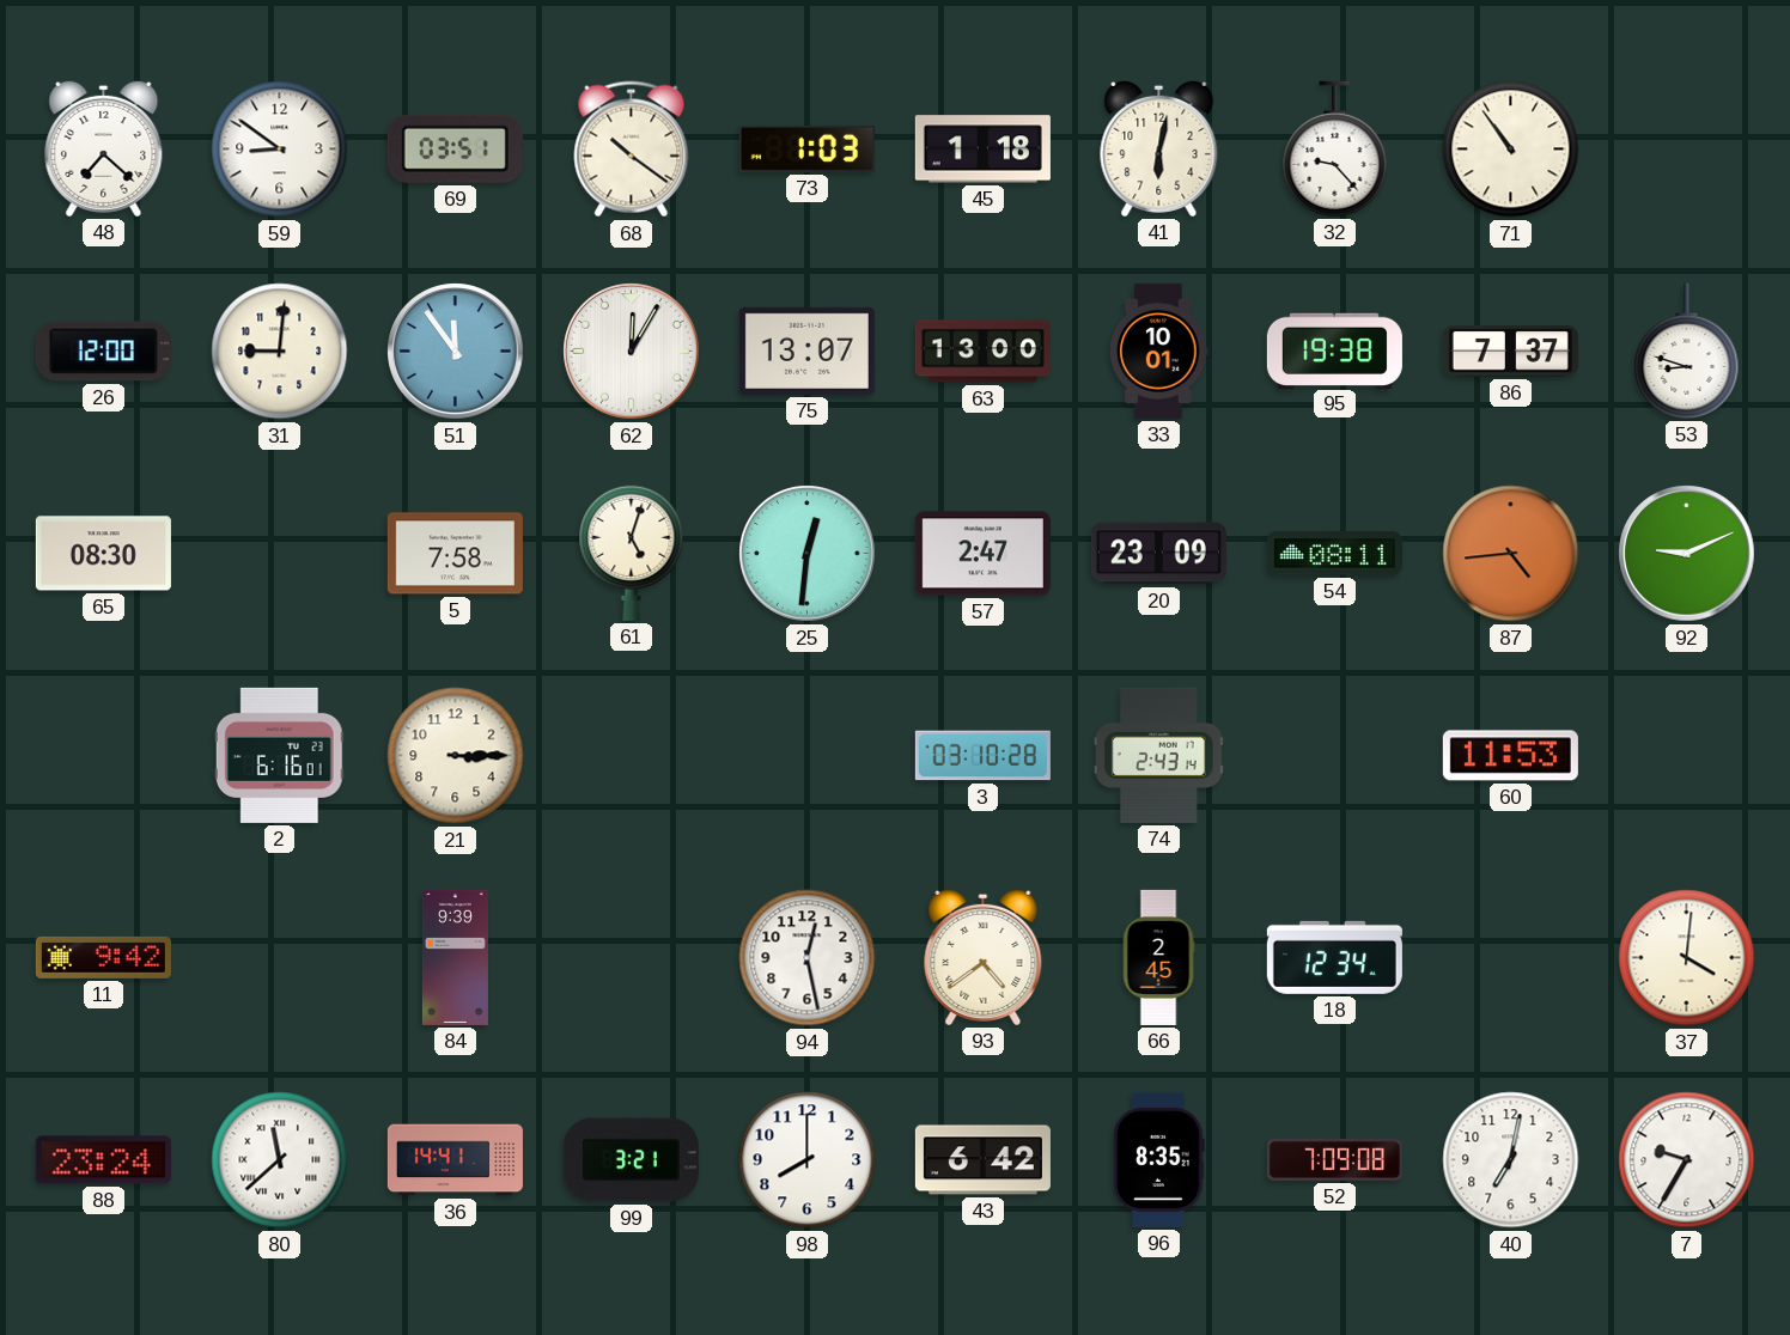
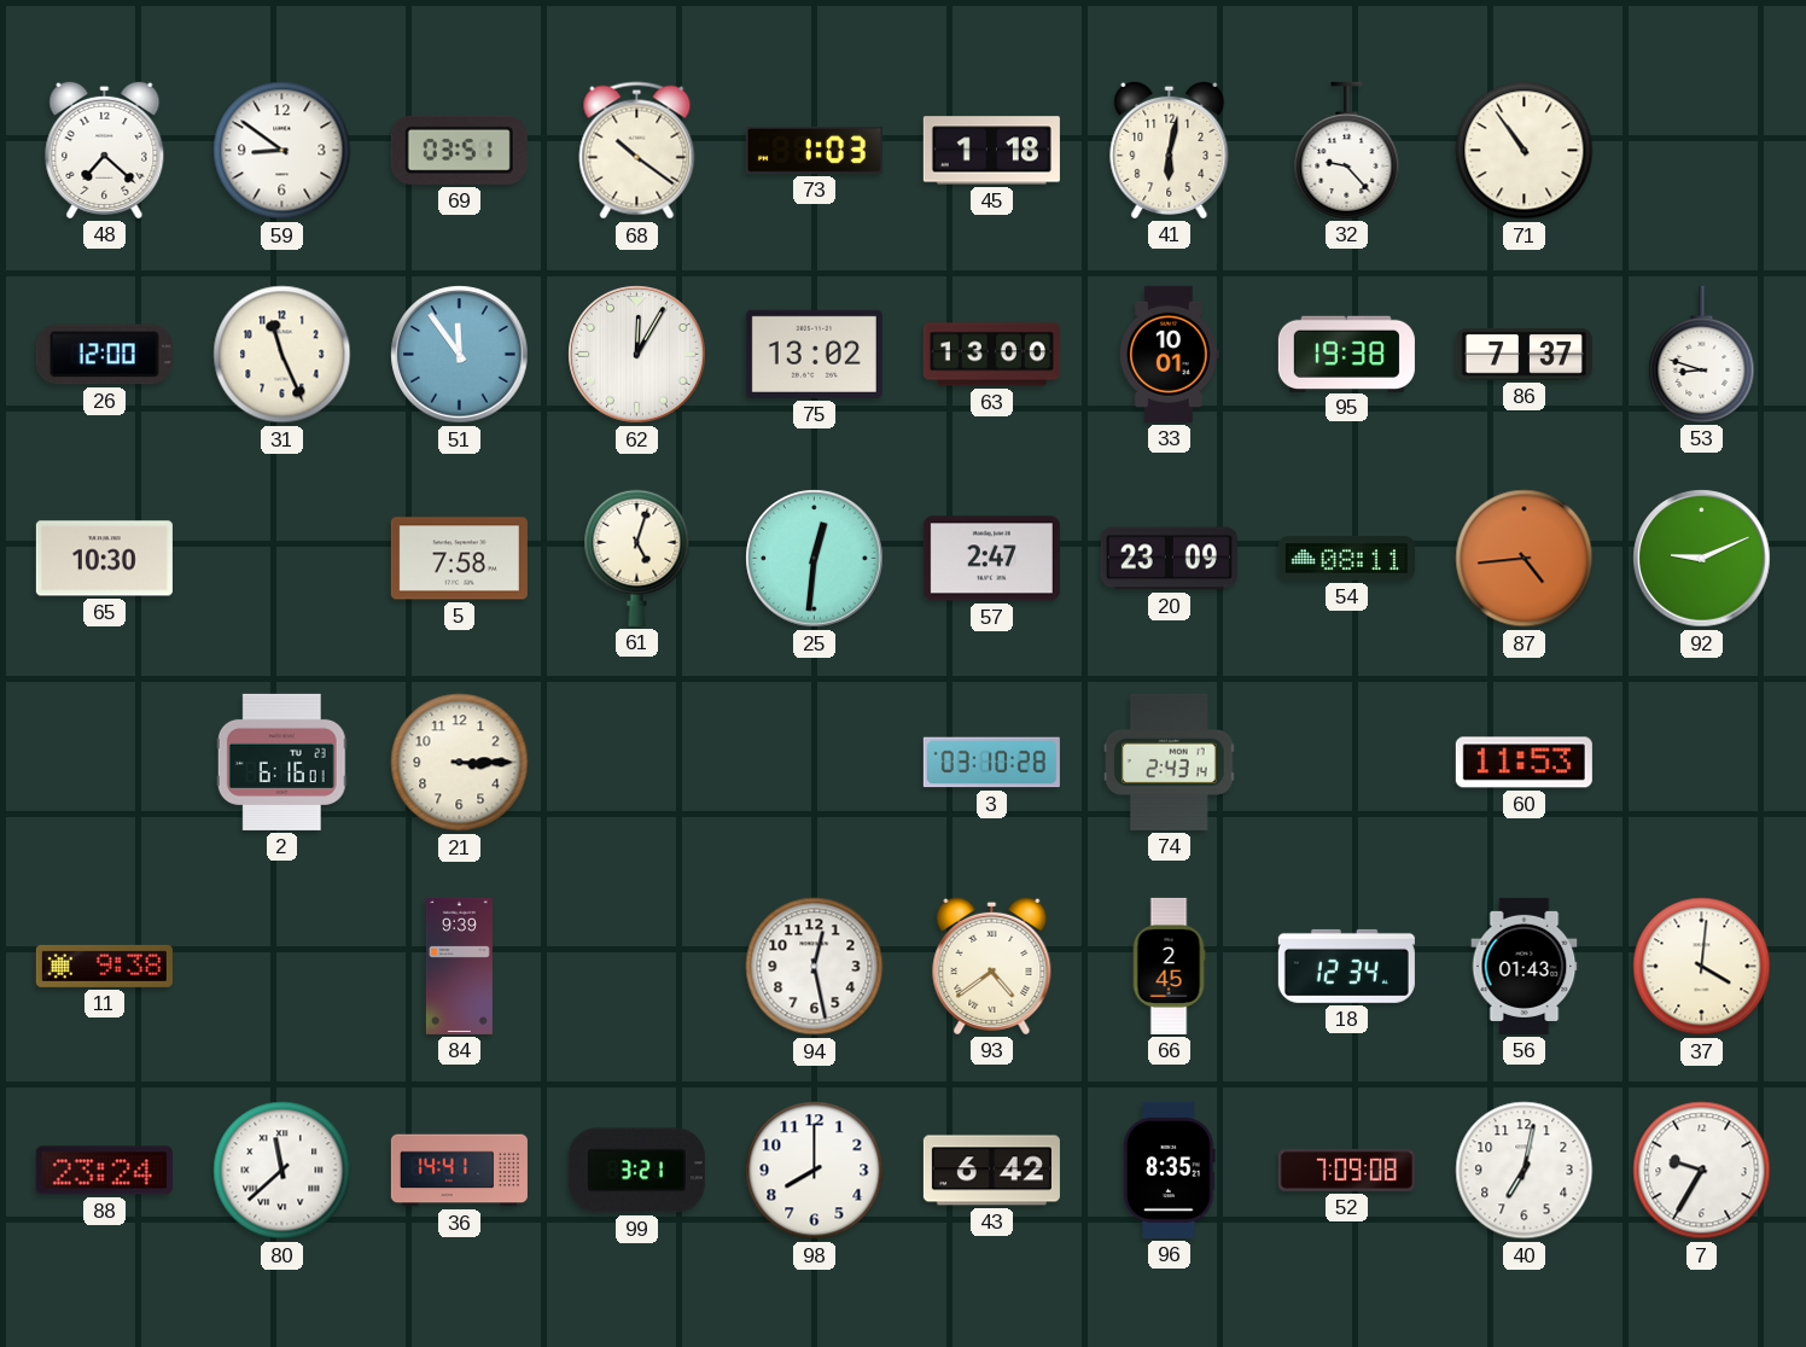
31: 9:01 -> 11:26 (282, 355)
75: 13:07 -> 13:02 (814, 354)
65: 08:30 -> 10:30 (104, 559)
11: 9:42 -> 9:38 (104, 966)
56: none -> 01:43 (1525, 966)
